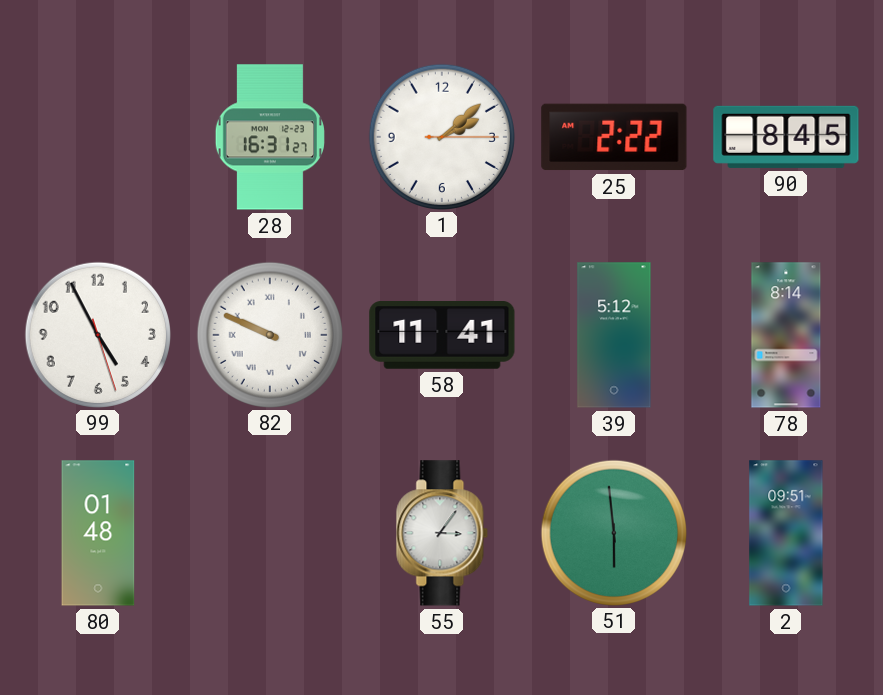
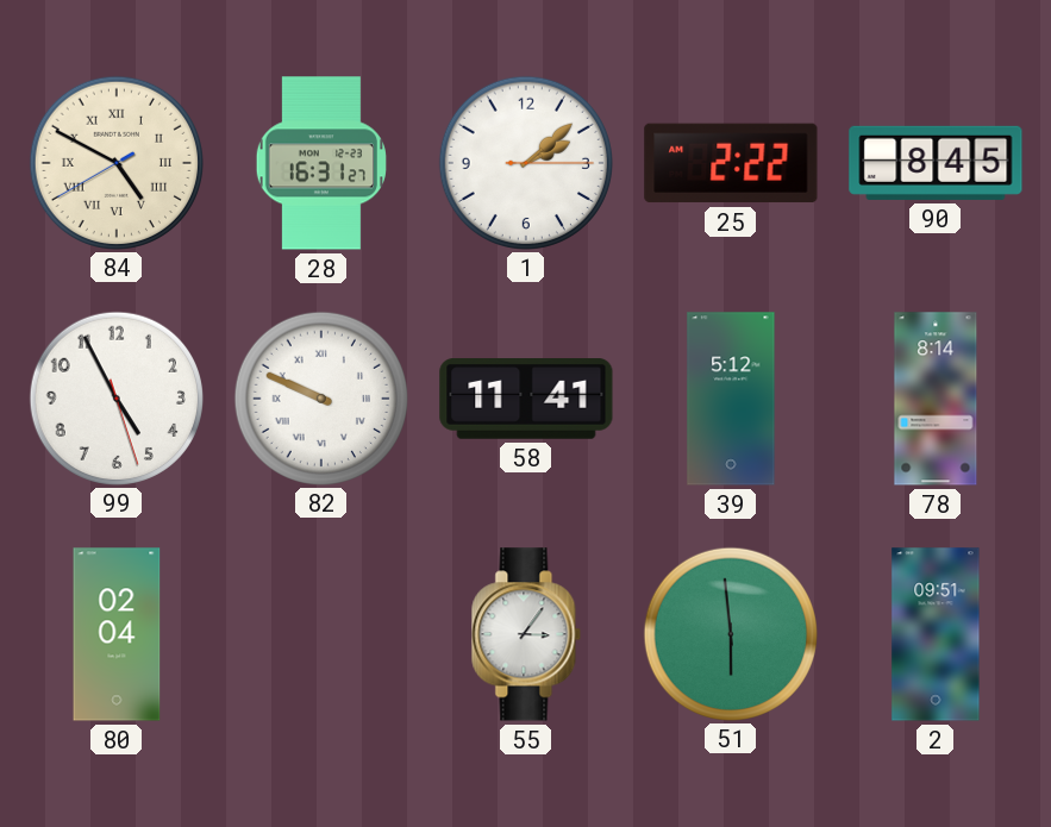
84: none -> 4:49 (115, 162)
80: 01:48 -> 02:04 (117, 634)
